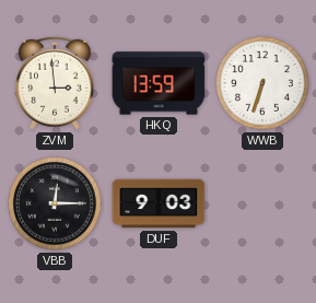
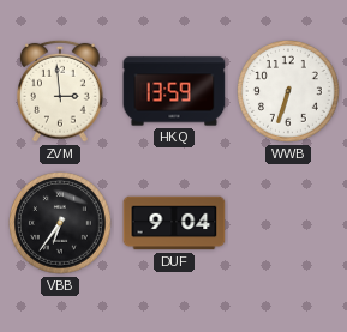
VBB: 12:15 -> 6:36 (61, 224)
DUF: 9:03 -> 9:04 (174, 223)
